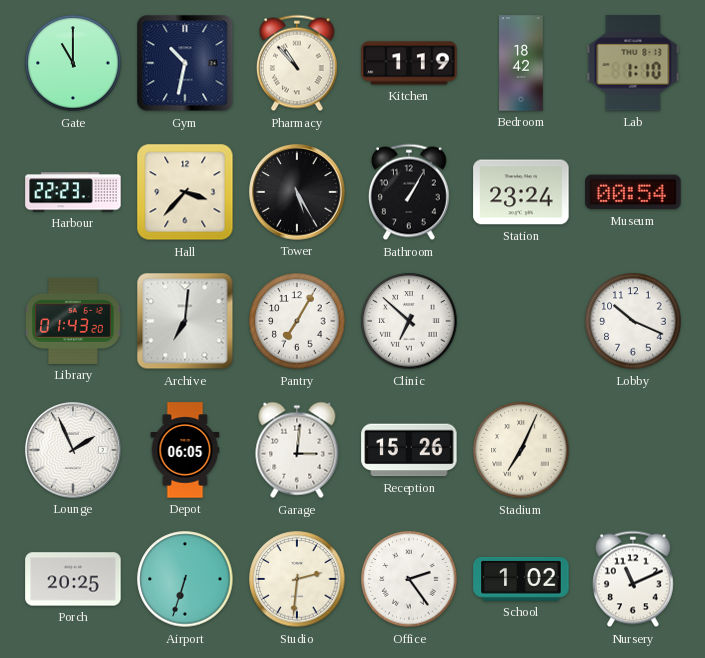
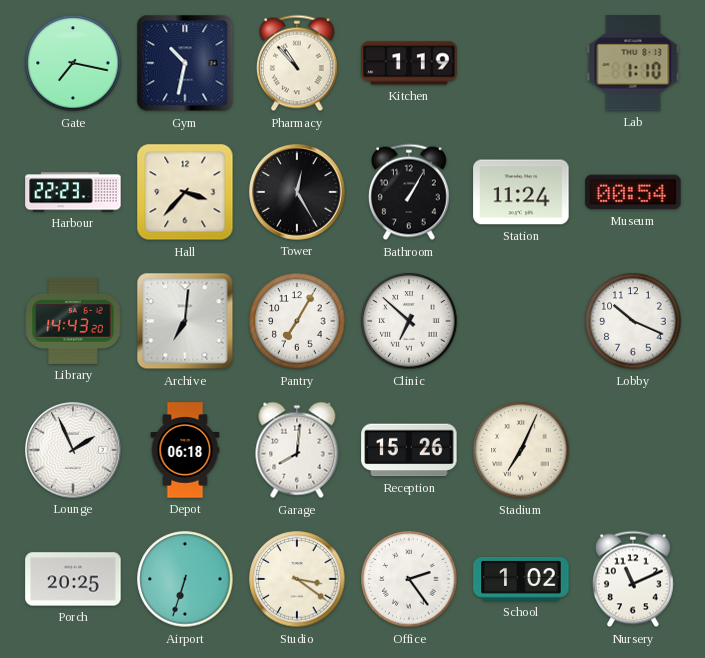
Gate: 11:00 -> 7:17 (73, 63)
Bedroom: 18:42 -> none (521, 63)
Tower: 5:25 -> 12:25 (297, 192)
Station: 23:24 -> 11:24 (521, 192)
Library: 01:43 -> 14:43 (73, 321)
Depot: 06:05 -> 06:18 (185, 450)
Garage: 3:01 -> 8:01 (297, 450)
Studio: 2:31 -> 3:21 (297, 579)
